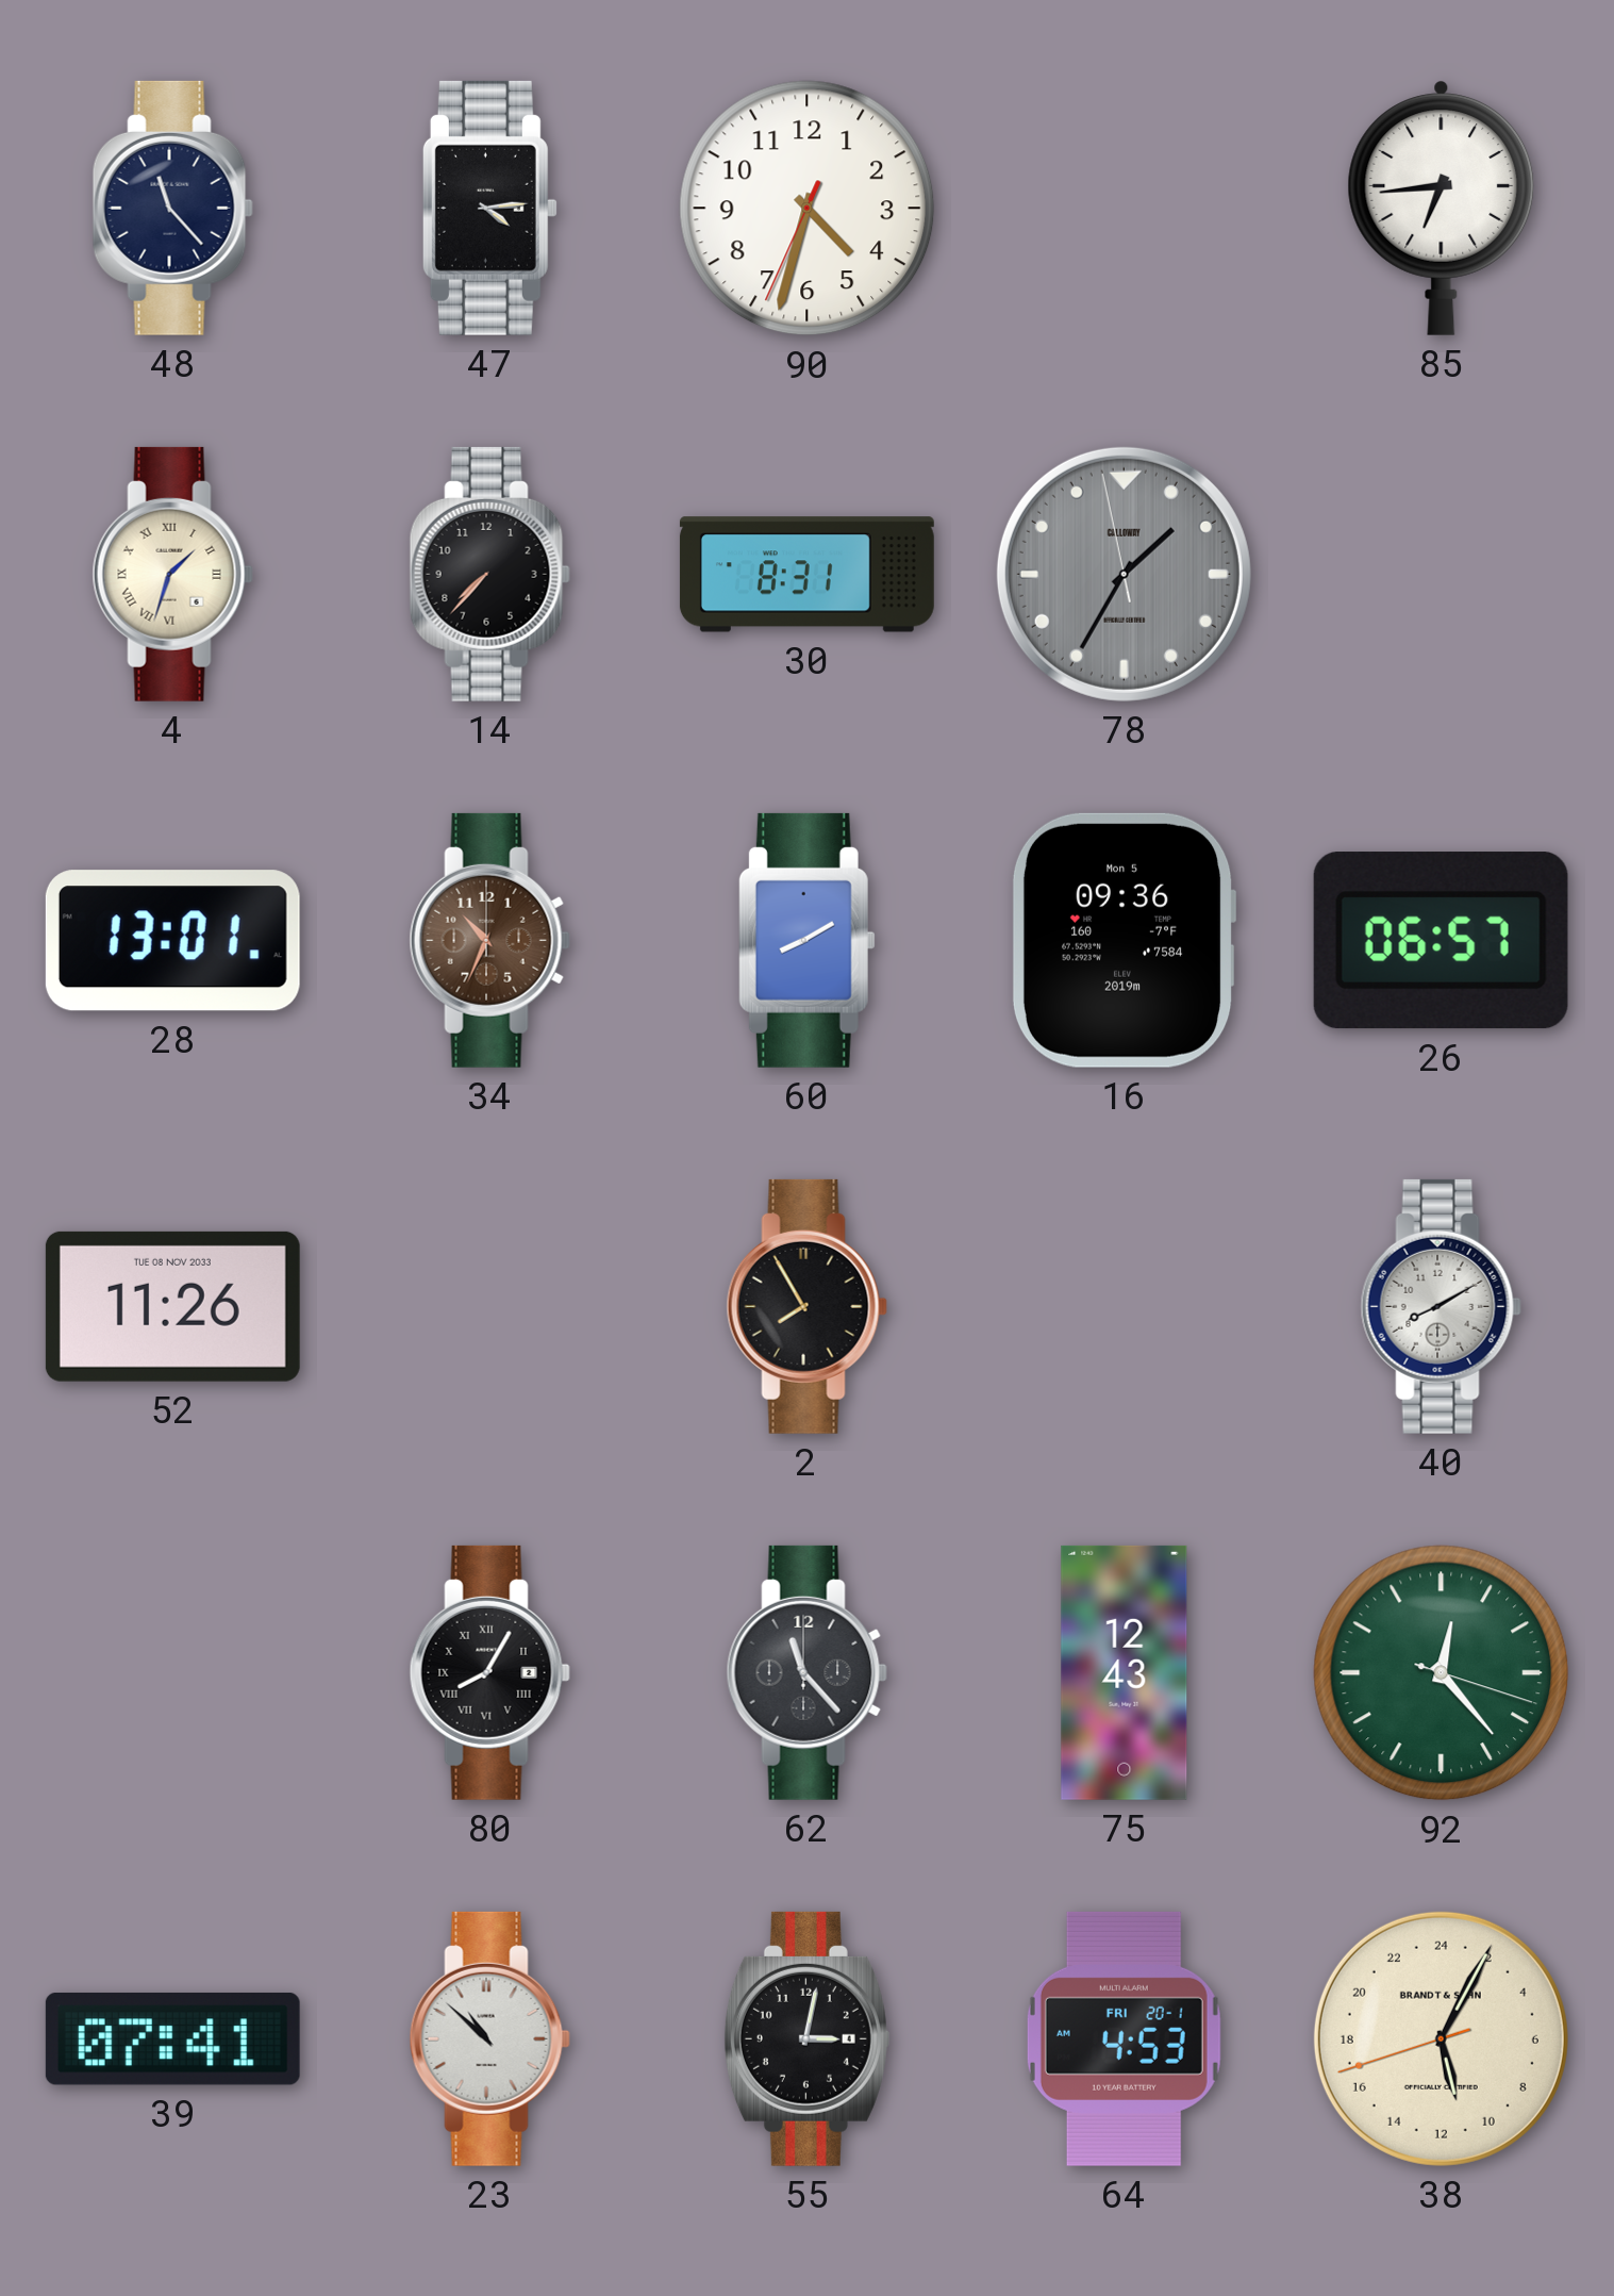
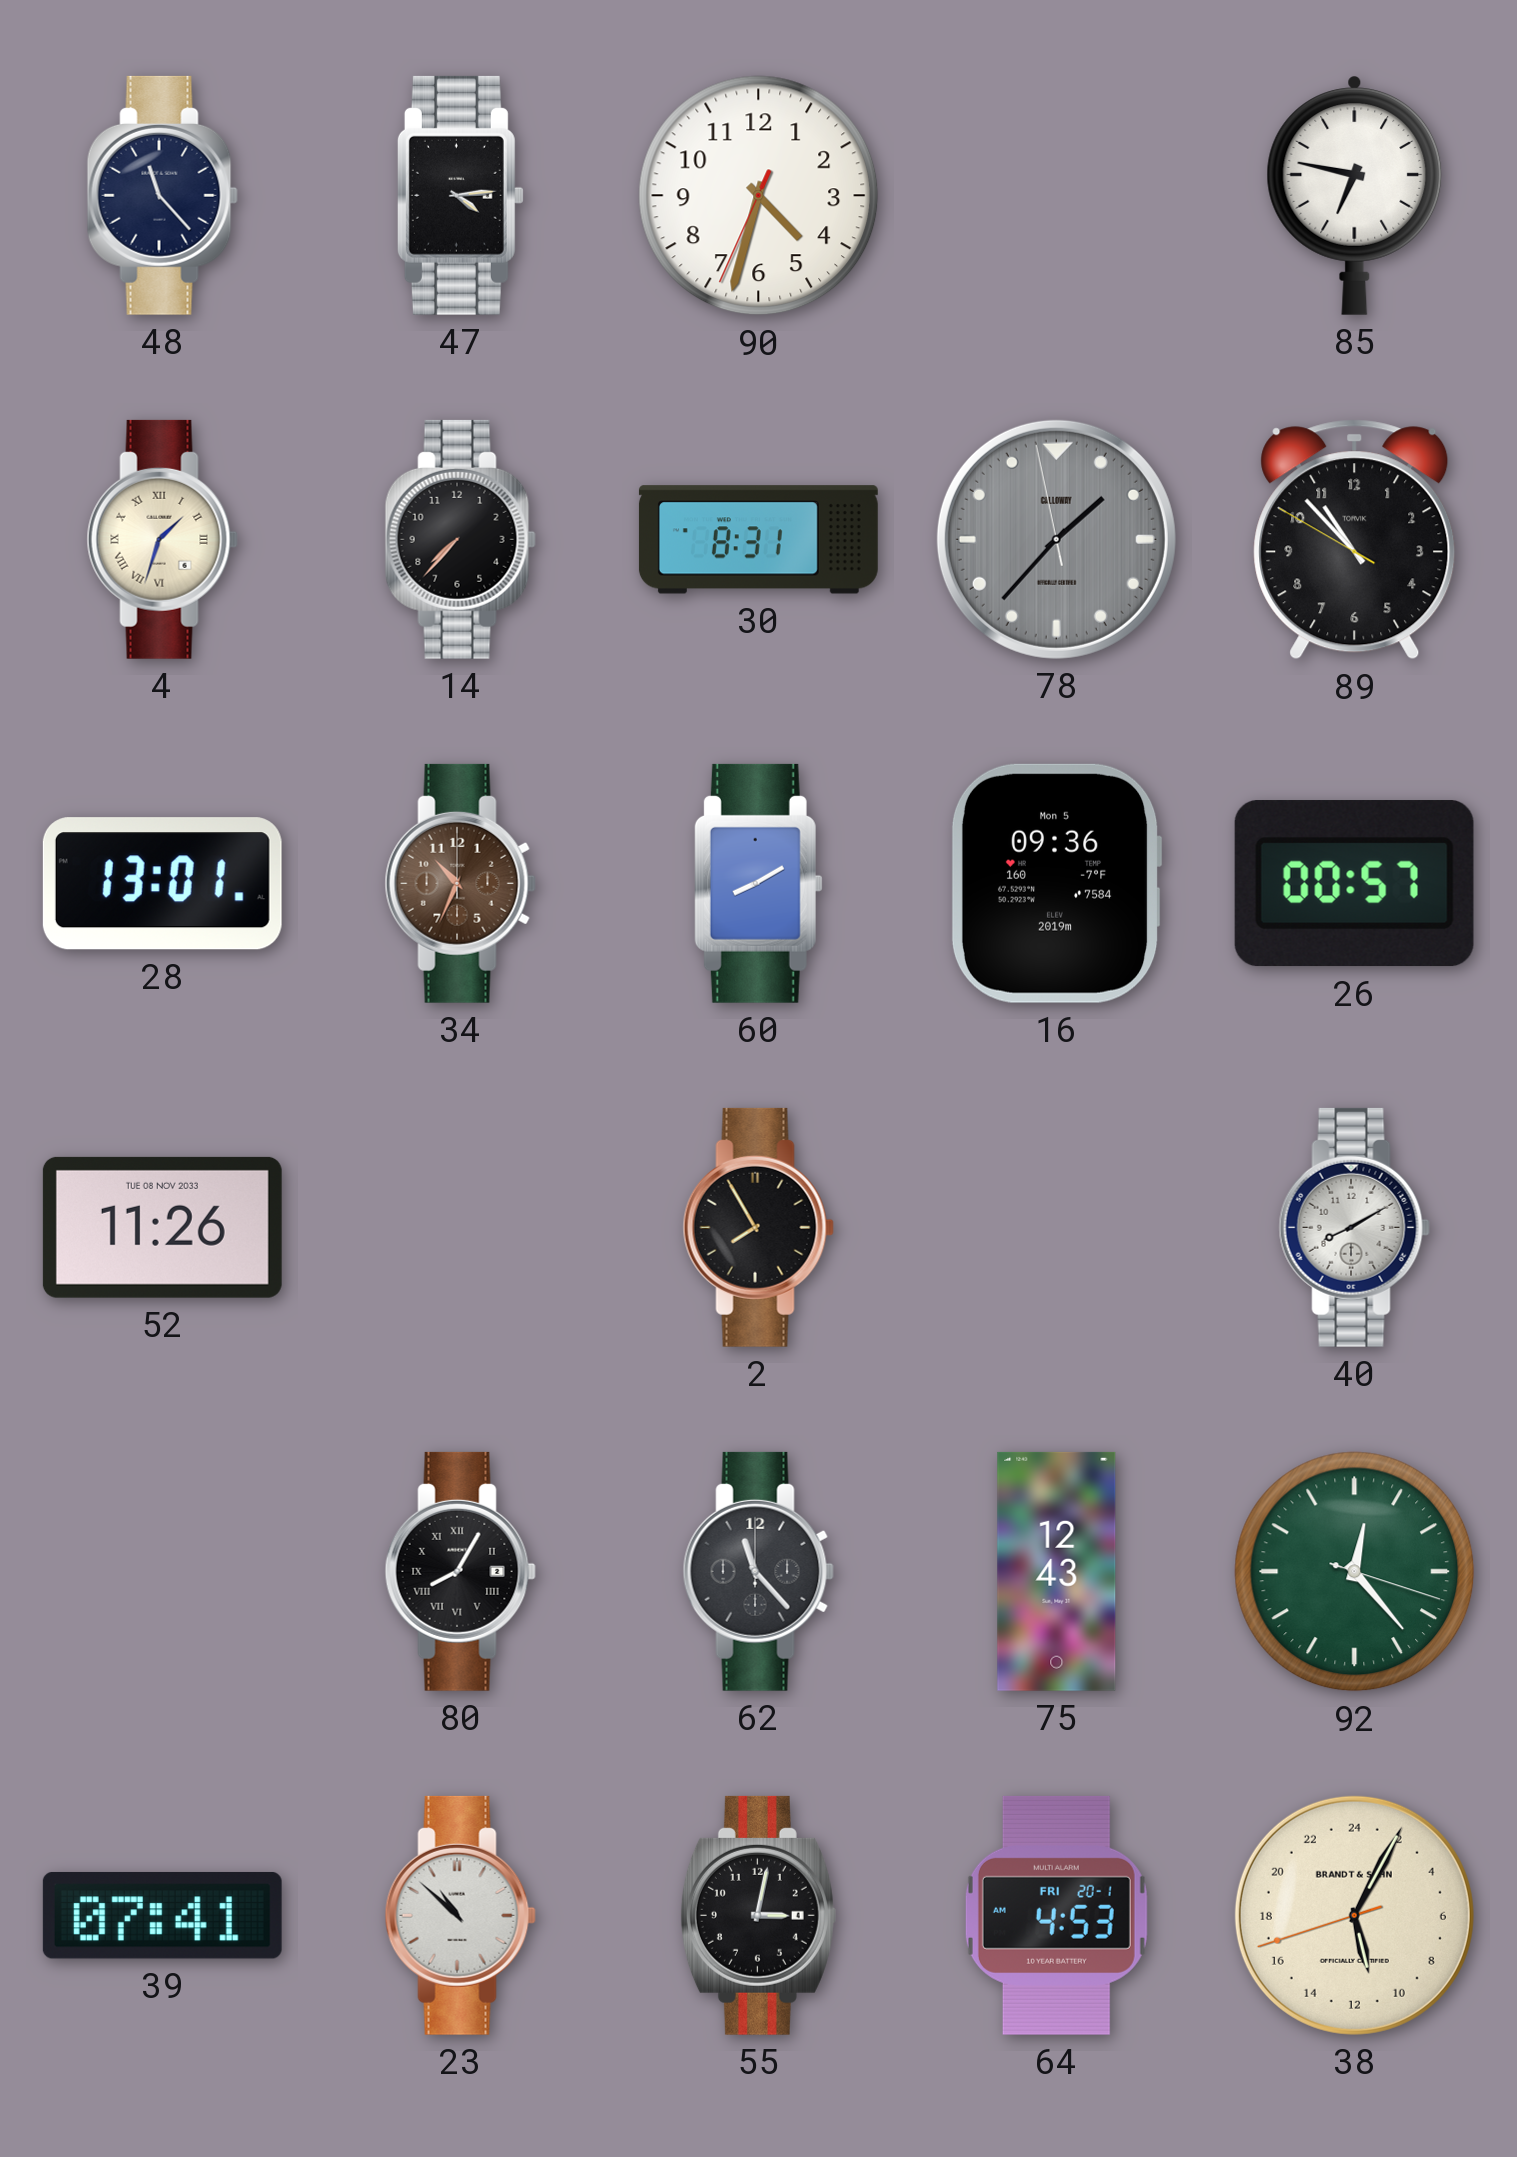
85: 6:44 -> 6:47 (1355, 195)
78: 1:34 -> 1:36 (1056, 539)
89: none -> 10:52 (1355, 540)
26: 06:57 -> 00:57 (1354, 884)
